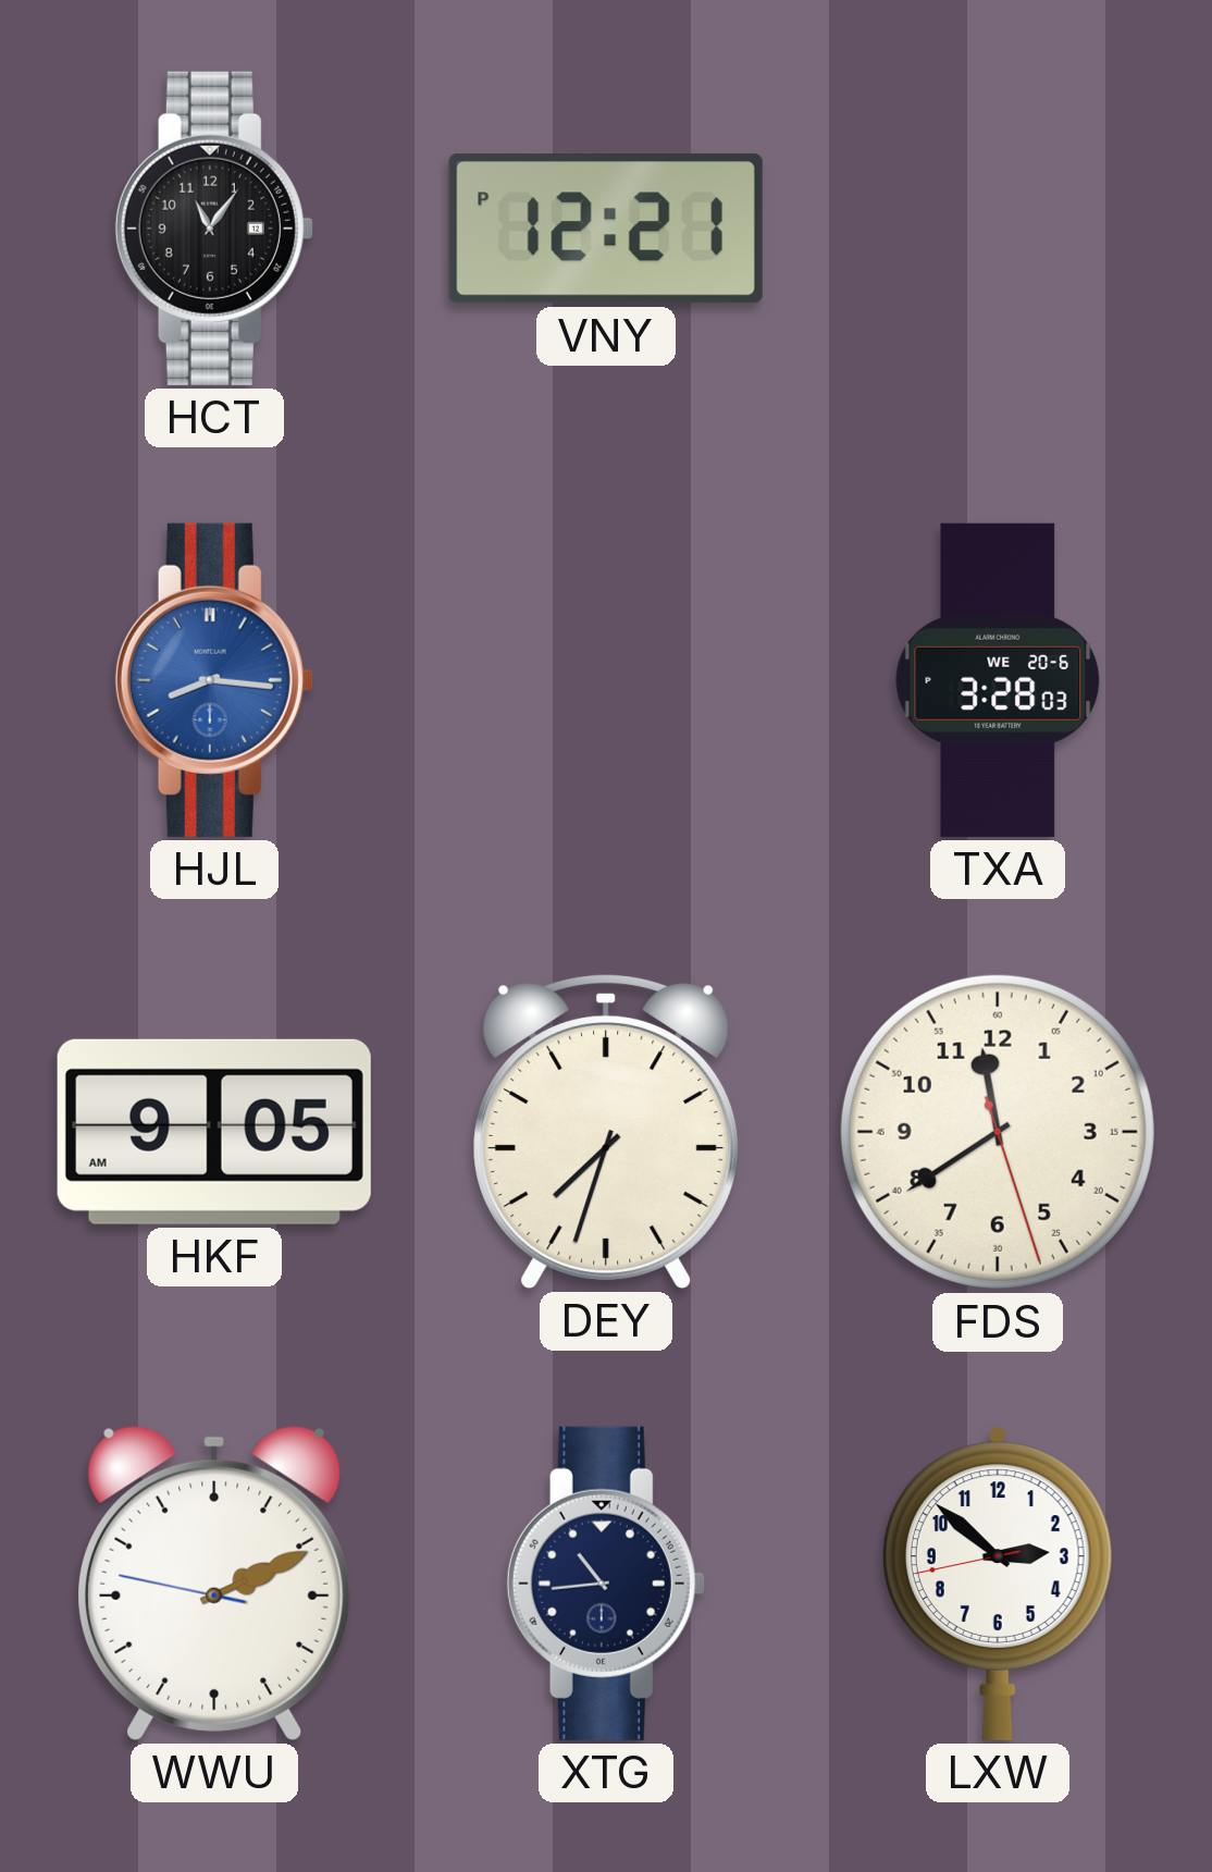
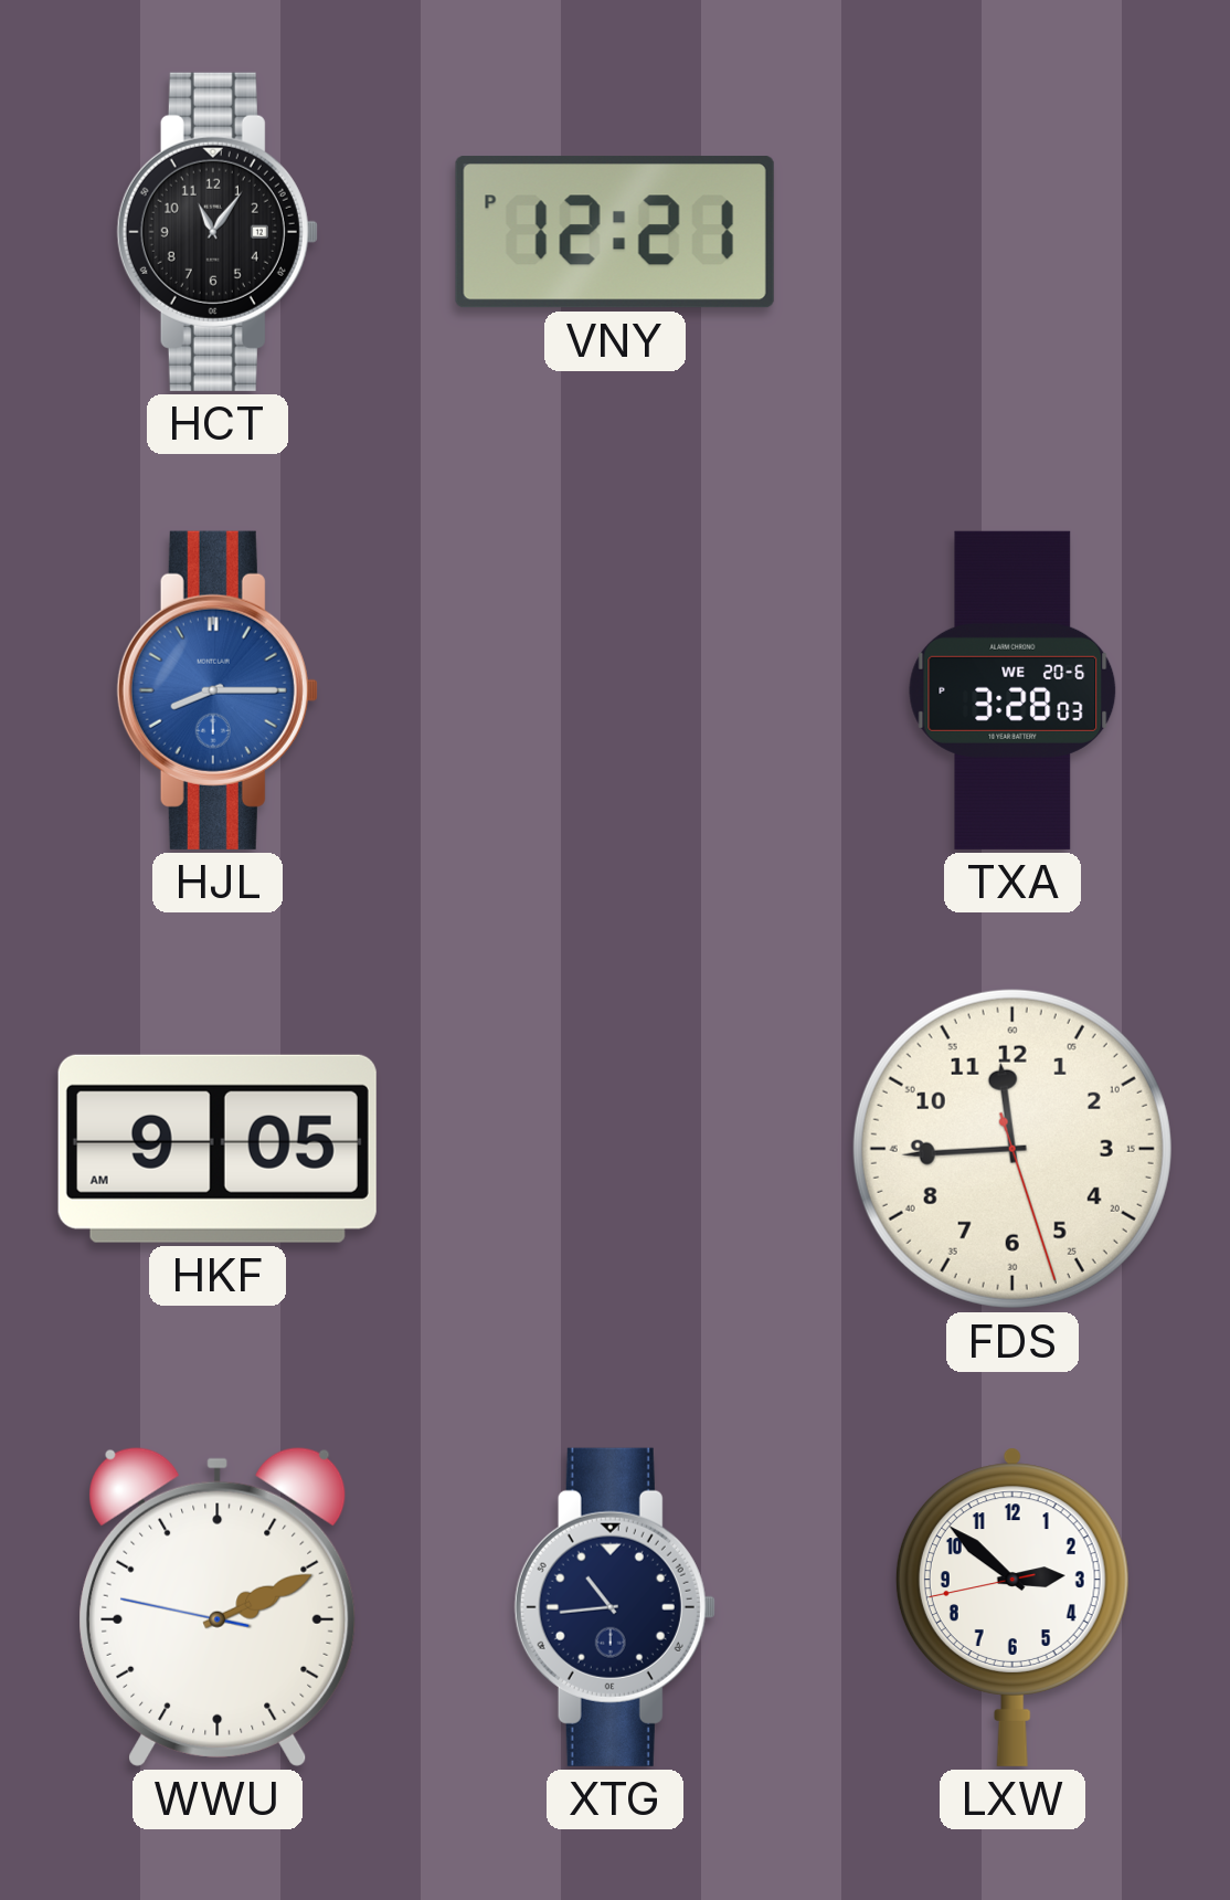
HJL: 8:16 -> 8:15 (218, 690)
DEY: 7:33 -> none (606, 1131)
FDS: 11:39 -> 11:44 (1012, 1149)
